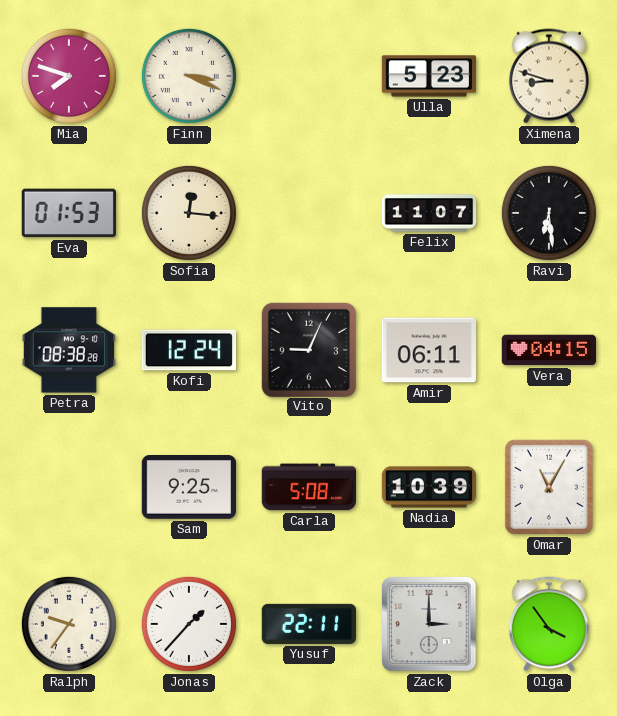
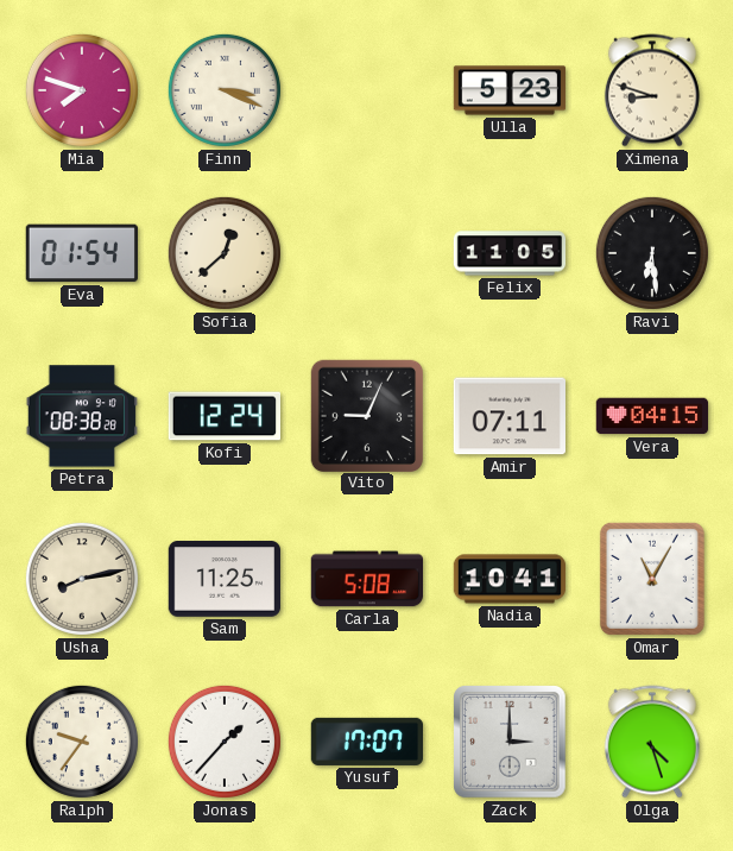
Eva: 01:53 -> 01:54 (82, 253)
Sofia: 12:16 -> 12:38 (225, 253)
Felix: 11:07 -> 11:05 (510, 253)
Amir: 06:11 -> 07:11 (508, 416)
Usha: none -> 8:13 (82, 579)
Sam: 9:25 -> 11:25 (223, 579)
Nadia: 10:39 -> 10:41 (510, 579)
Yusuf: 22:11 -> 17:07 (366, 742)
Olga: 3:54 -> 4:27 (652, 742)
